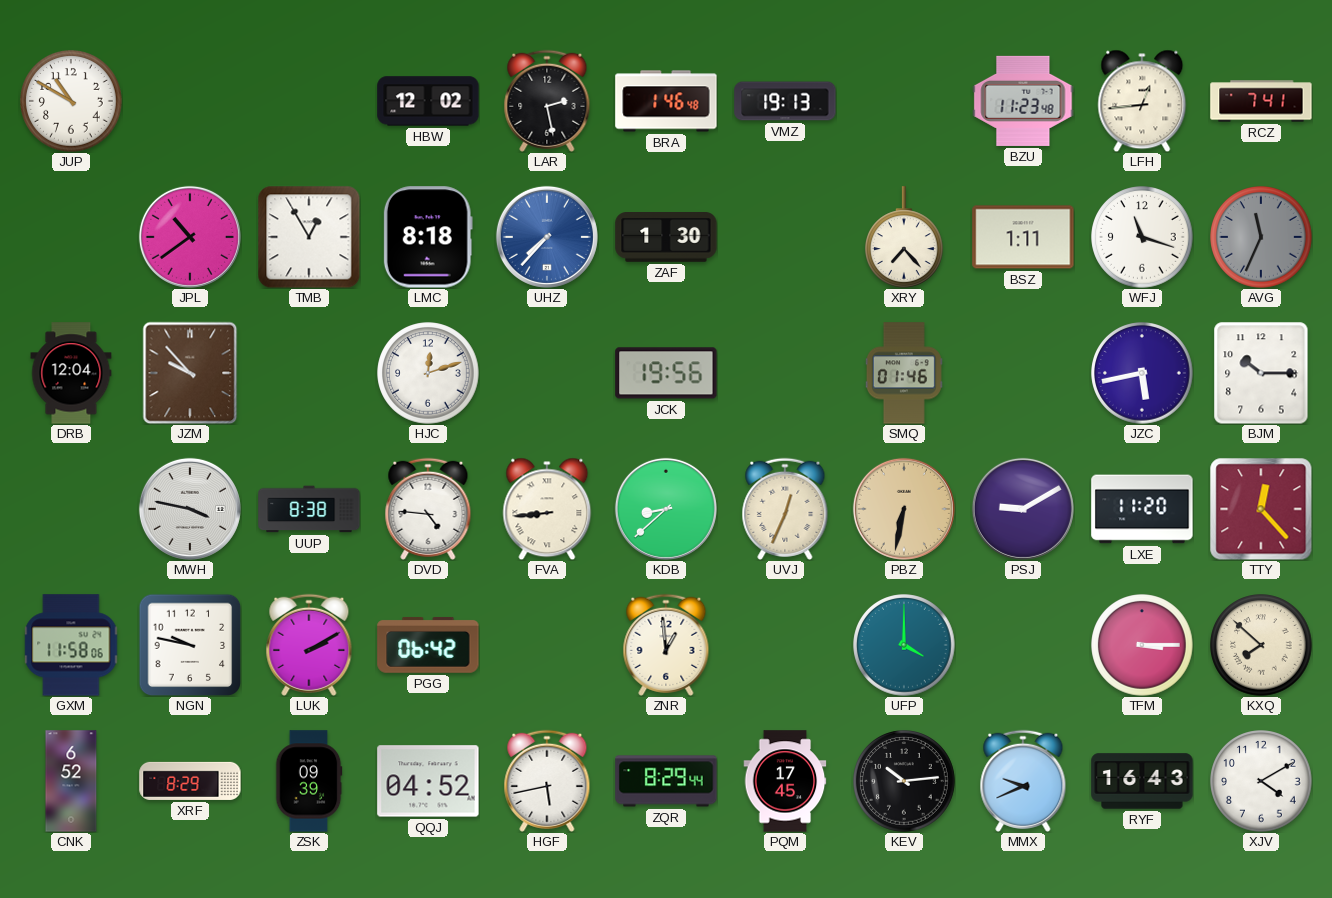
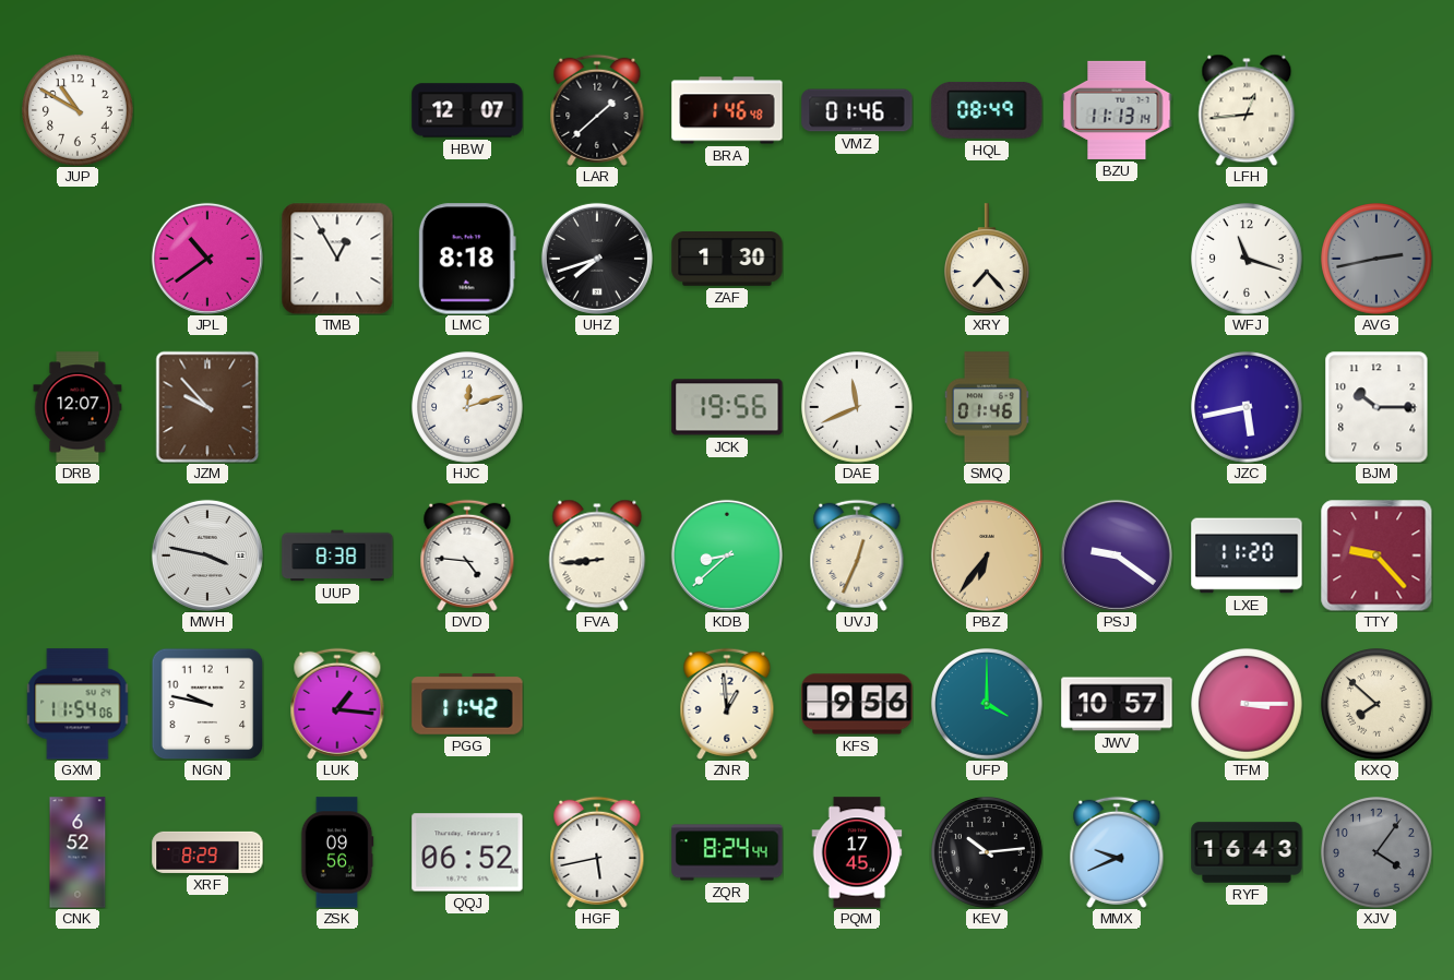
HBW: 12:02 -> 12:07 (467, 110)
LAR: 2:28 -> 1:38 (597, 110)
VMZ: 19:13 -> 01:46 (857, 110)
HQL: none -> 08:49 (987, 111)
BZU: 11:23 -> 11:13 (1117, 110)
RCZ: 7:41 -> none (1261, 101)
UHZ: 7:37 -> 7:42 (597, 259)
UHZ dial: blue -> black (597, 259)
BSZ: 1:11 -> none (1023, 237)
AVG: 11:34 -> 2:43 (1376, 259)
DRB: 12:04 -> 12:07 (78, 407)
DAE: none -> 11:41 (857, 407)
PBZ: 6:32 -> 6:36 (987, 555)
PSJ: 9:10 -> 9:21 (1117, 555)
TTY: 12:23 -> 9:23 (1376, 555)
GXM: 11:58 -> 11:54 (78, 704)
LUK: 2:10 -> 1:16 (337, 704)
PGG: 06:42 -> 11:42 (467, 704)
KFS: none -> 9:56 (857, 704)
JWV: none -> 10:57 (1117, 704)
ZSK: 09:39 -> 09:56 (337, 852)
QQJ: 04:52 -> 06:52 (467, 852)
ZQR: 8:29 -> 8:24 (727, 852)
XJV: 4:10 -> 4:06 (1376, 852)
XJV dial: white -> grey (1376, 852)
